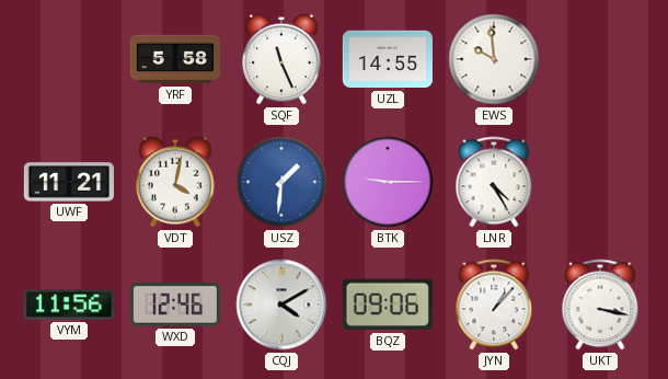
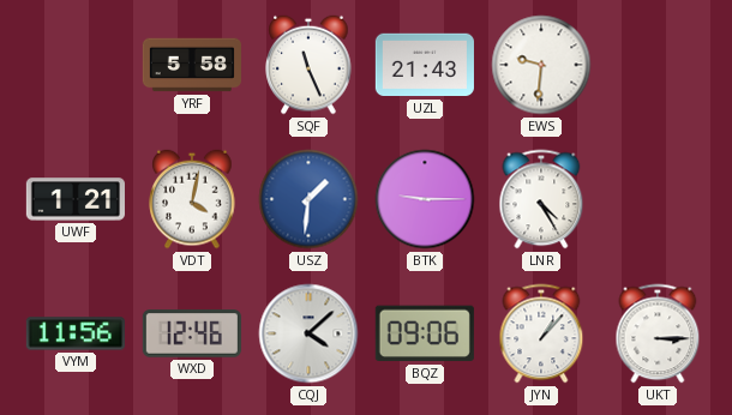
UZL: 14:55 -> 21:43 (425, 65)
EWS: 9:59 -> 9:31 (541, 65)
UWF: 11:21 -> 1:21 (74, 199)
CQJ: 4:10 -> 4:08 (308, 333)
UKT: 3:17 -> 3:15 (658, 333)
